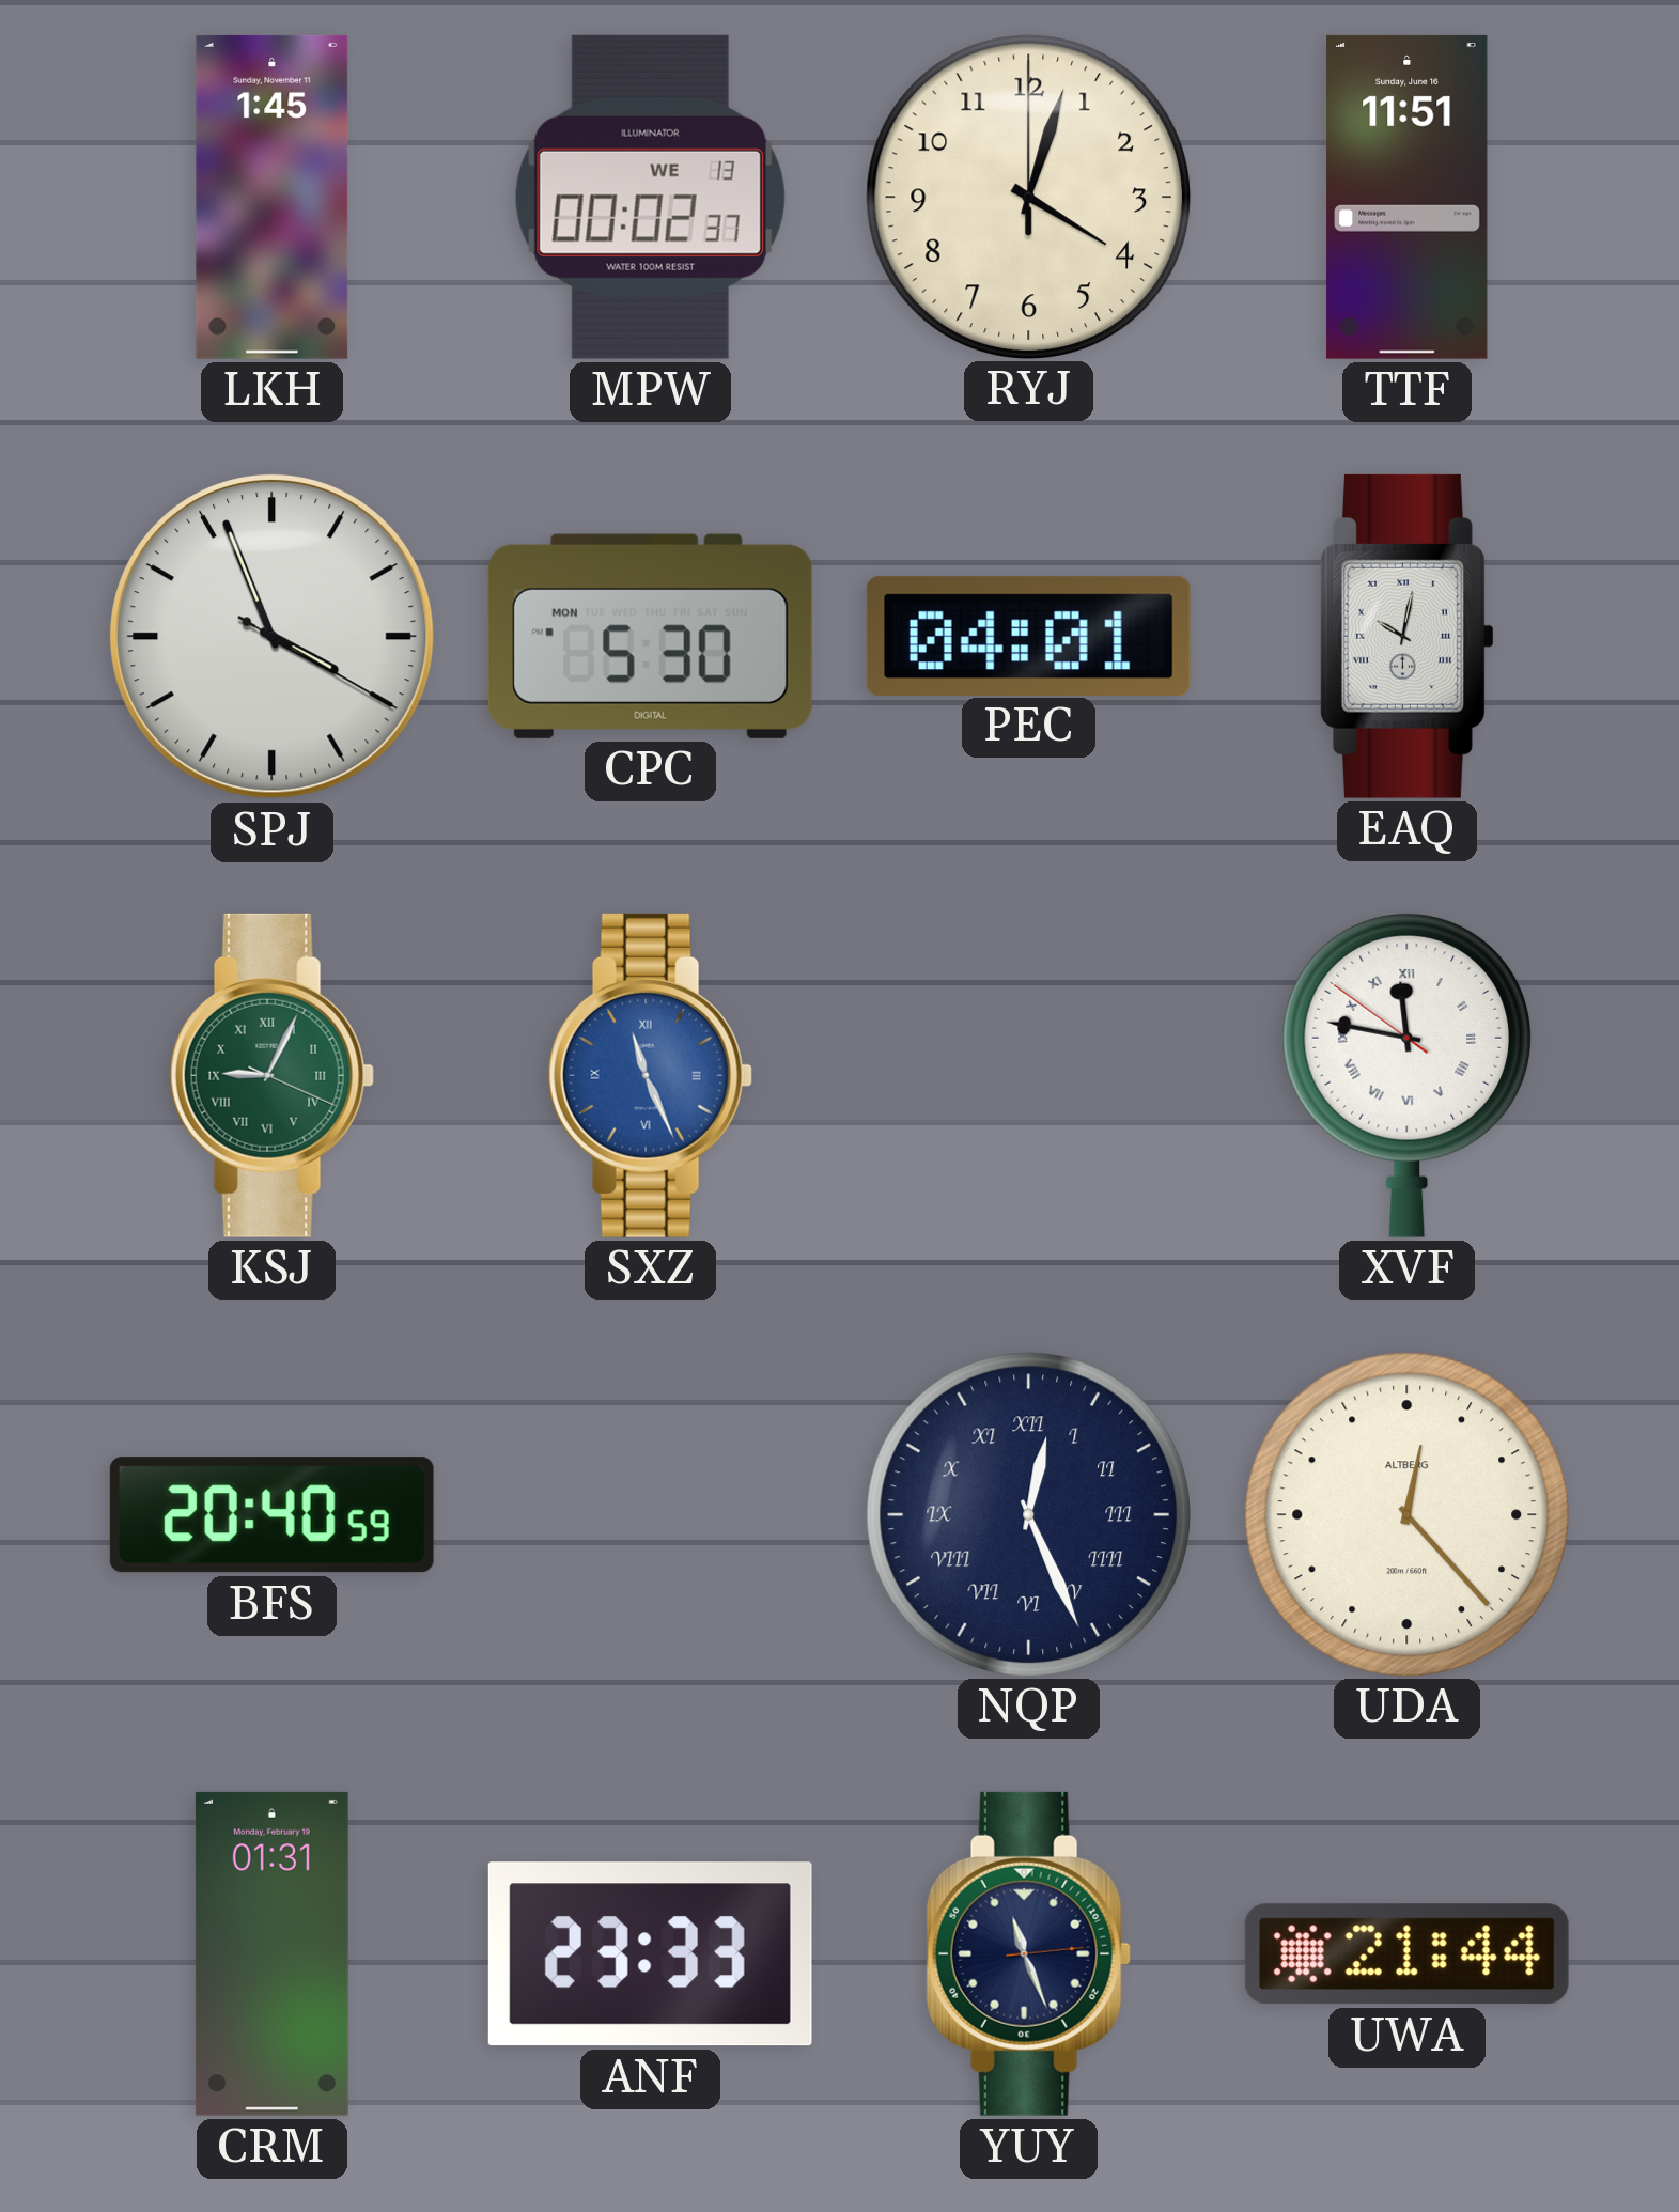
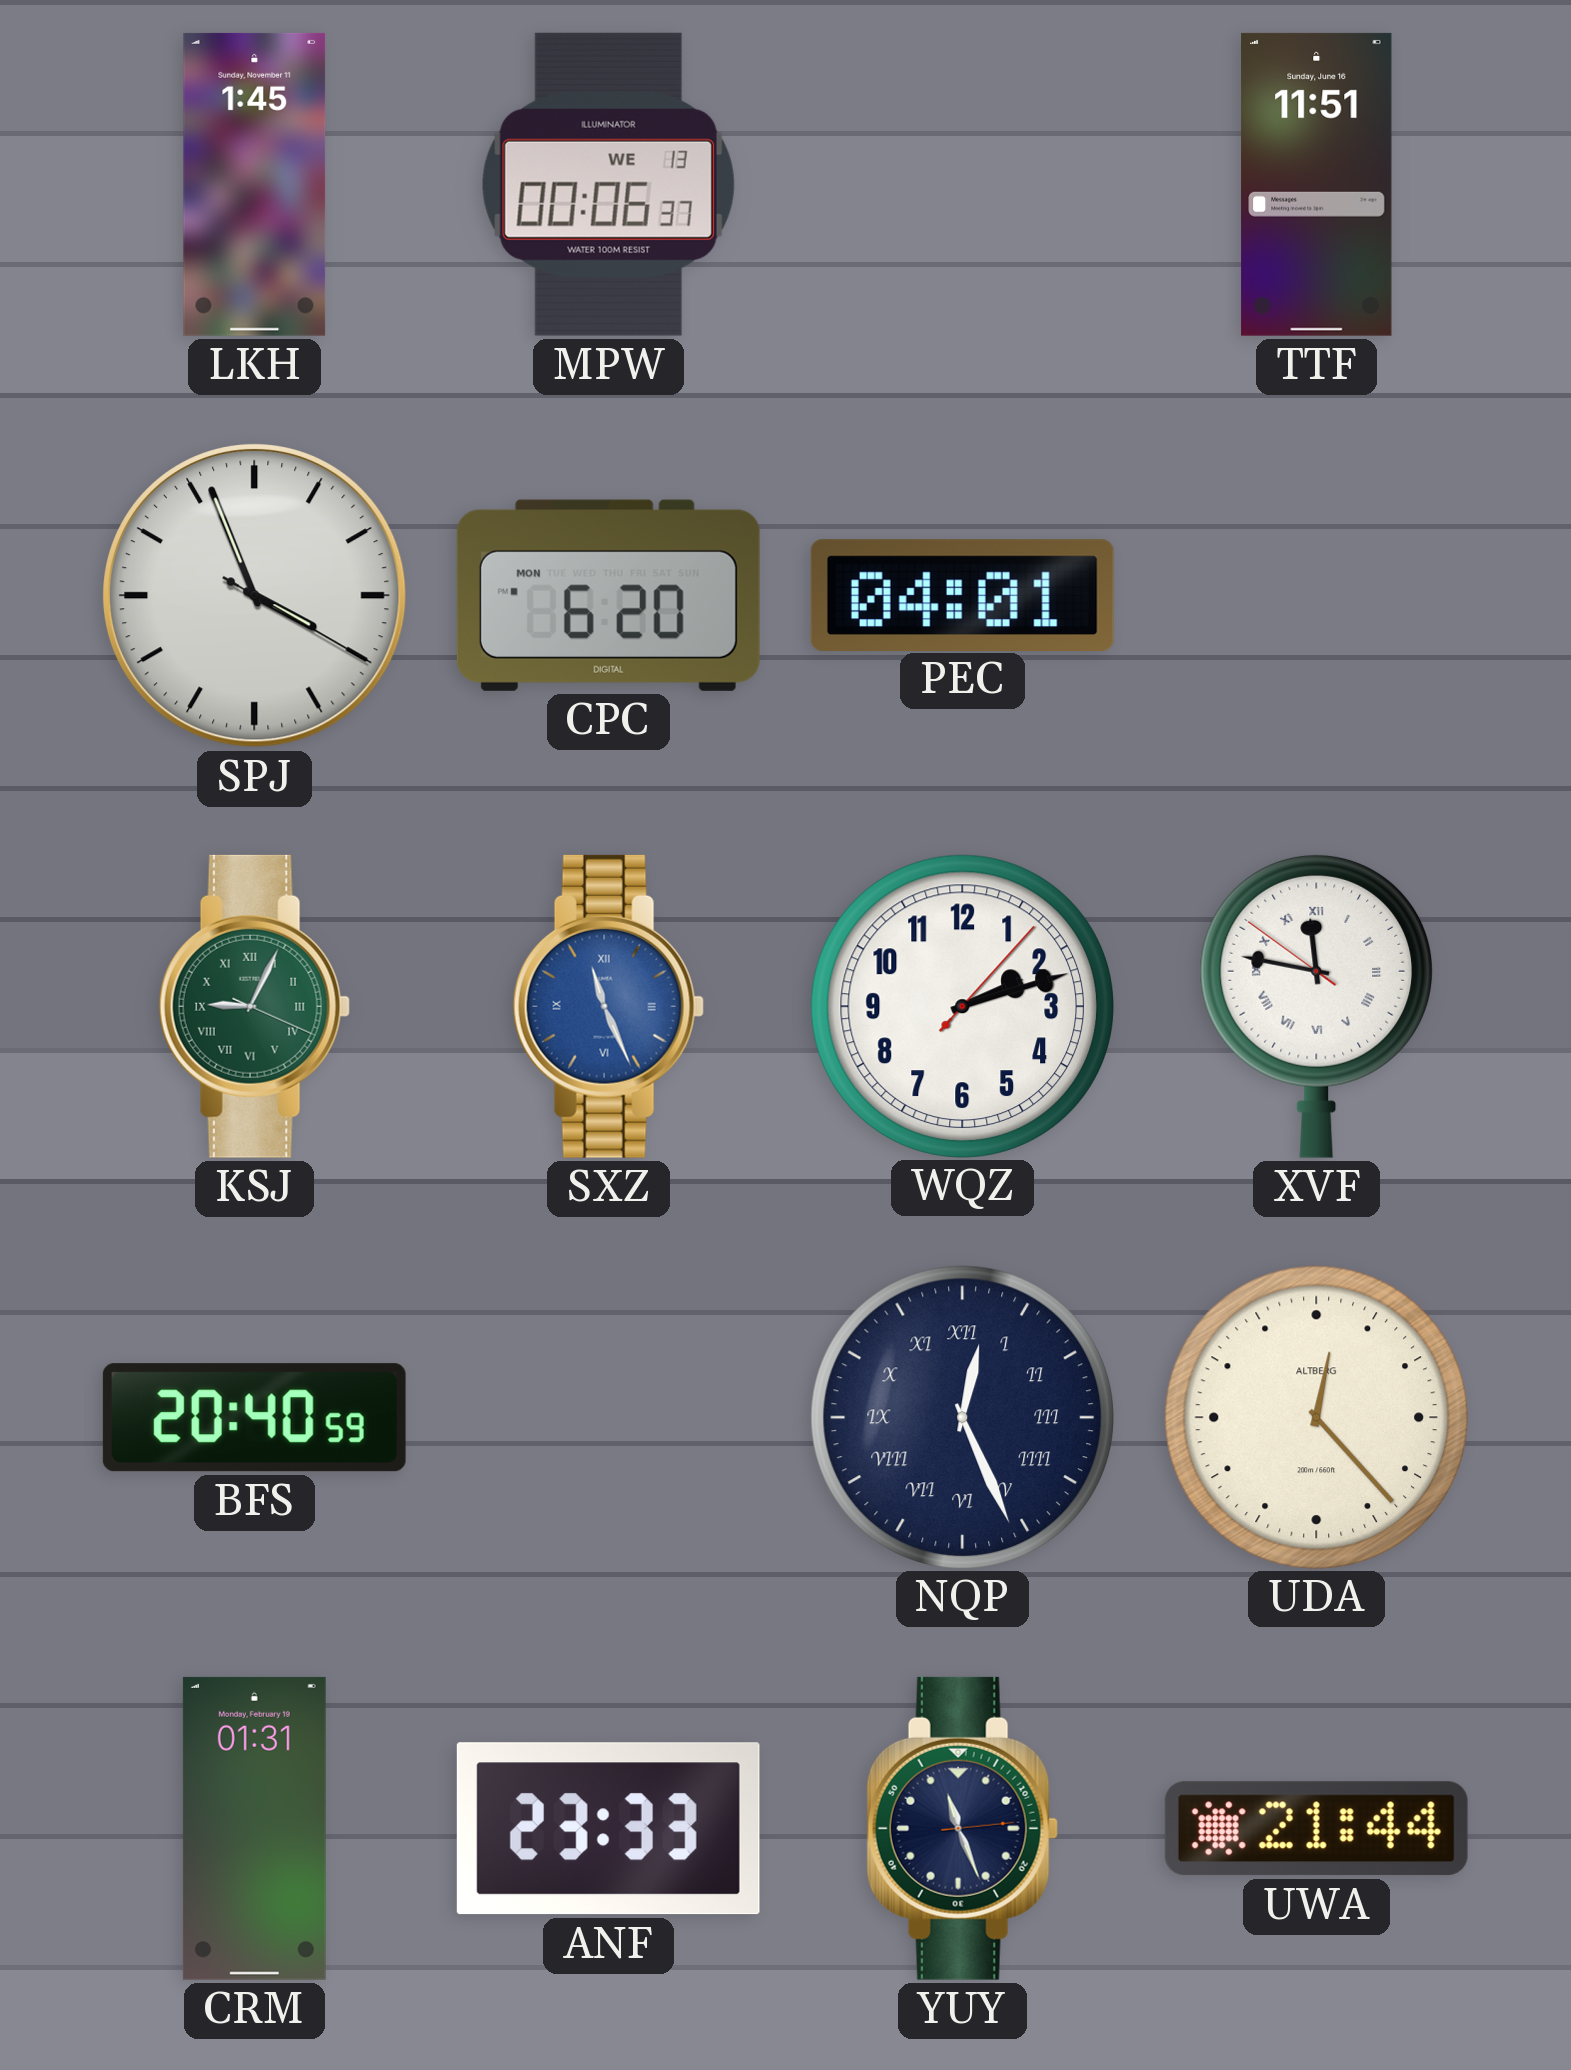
MPW: 00:02 -> 00:06 (608, 184)
RYJ: 4:03 -> none (1028, 197)
CPC: 5:30 -> 6:20 (608, 595)
EAQ: 10:02 -> none (1406, 636)
WQZ: none -> 2:12 (962, 1006)
